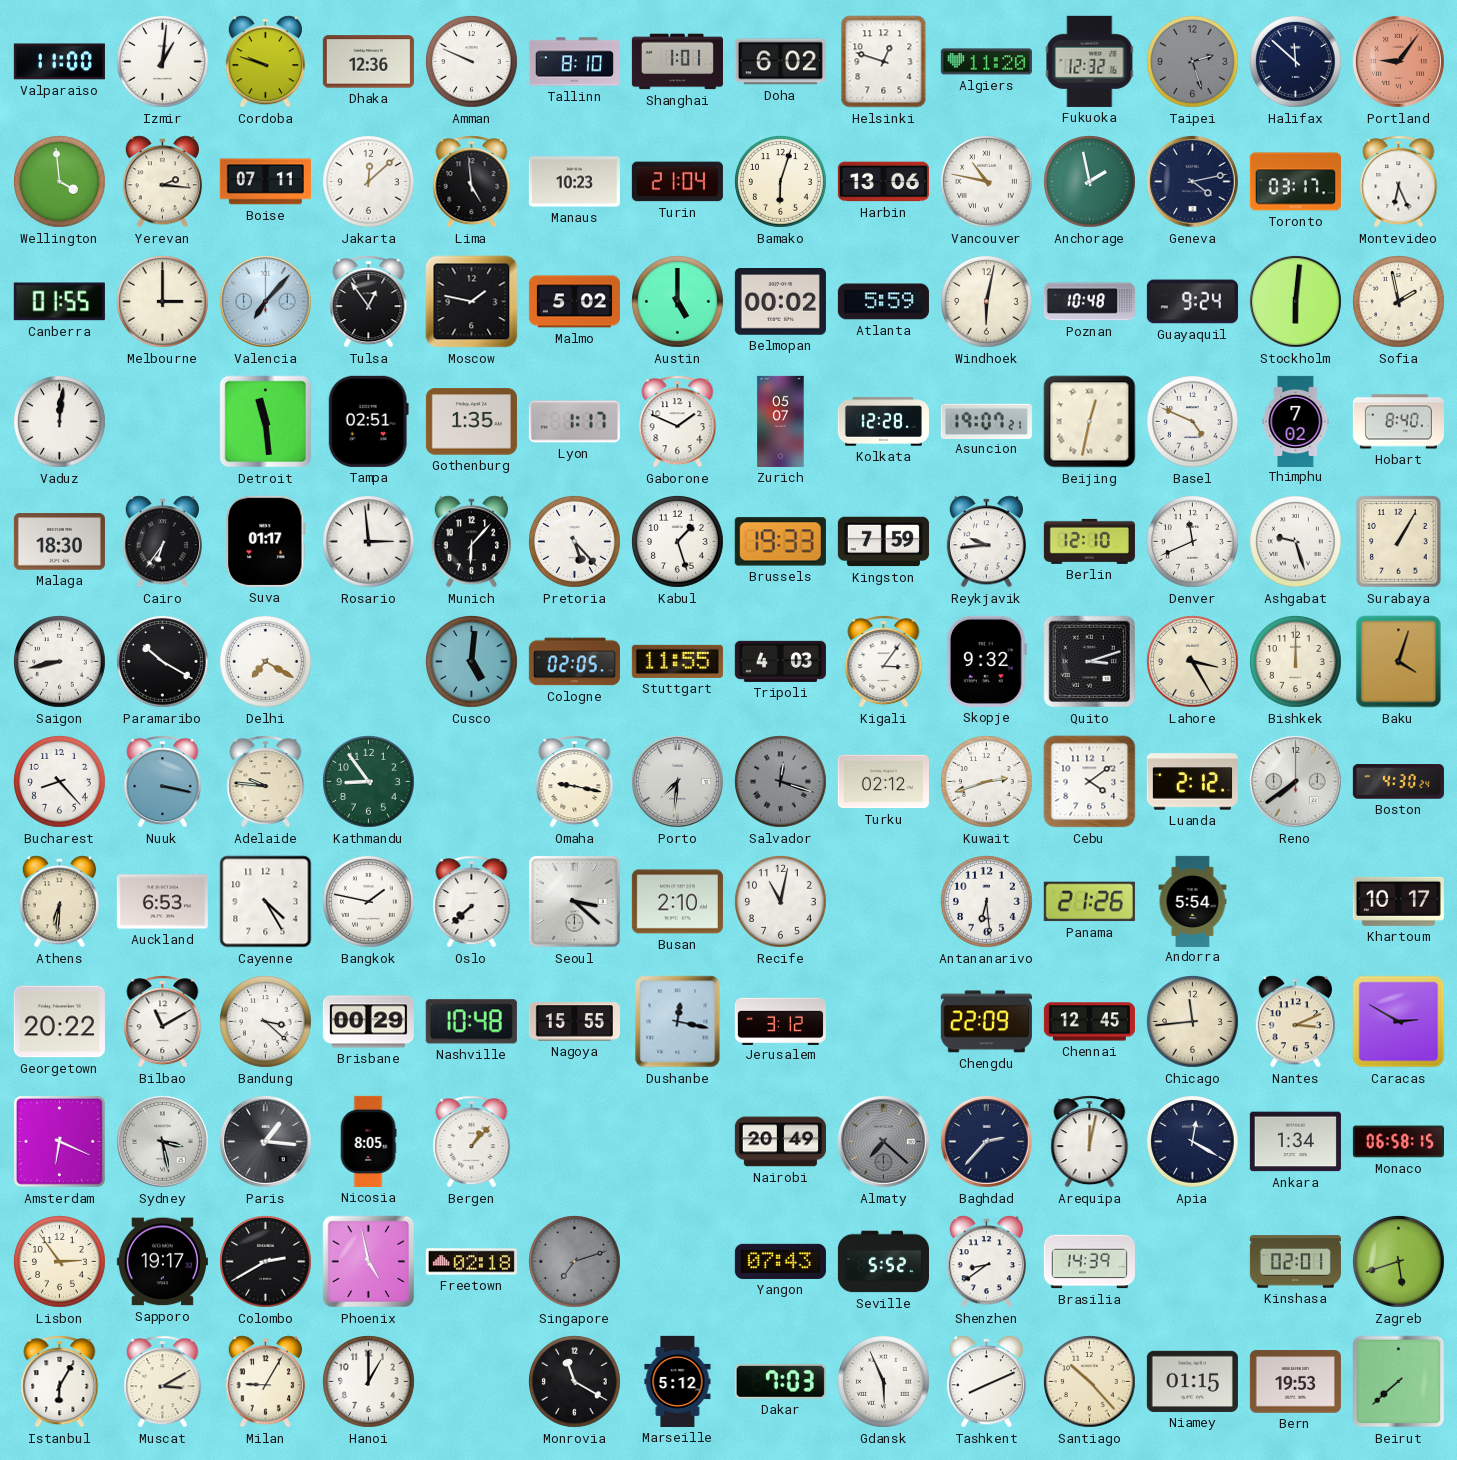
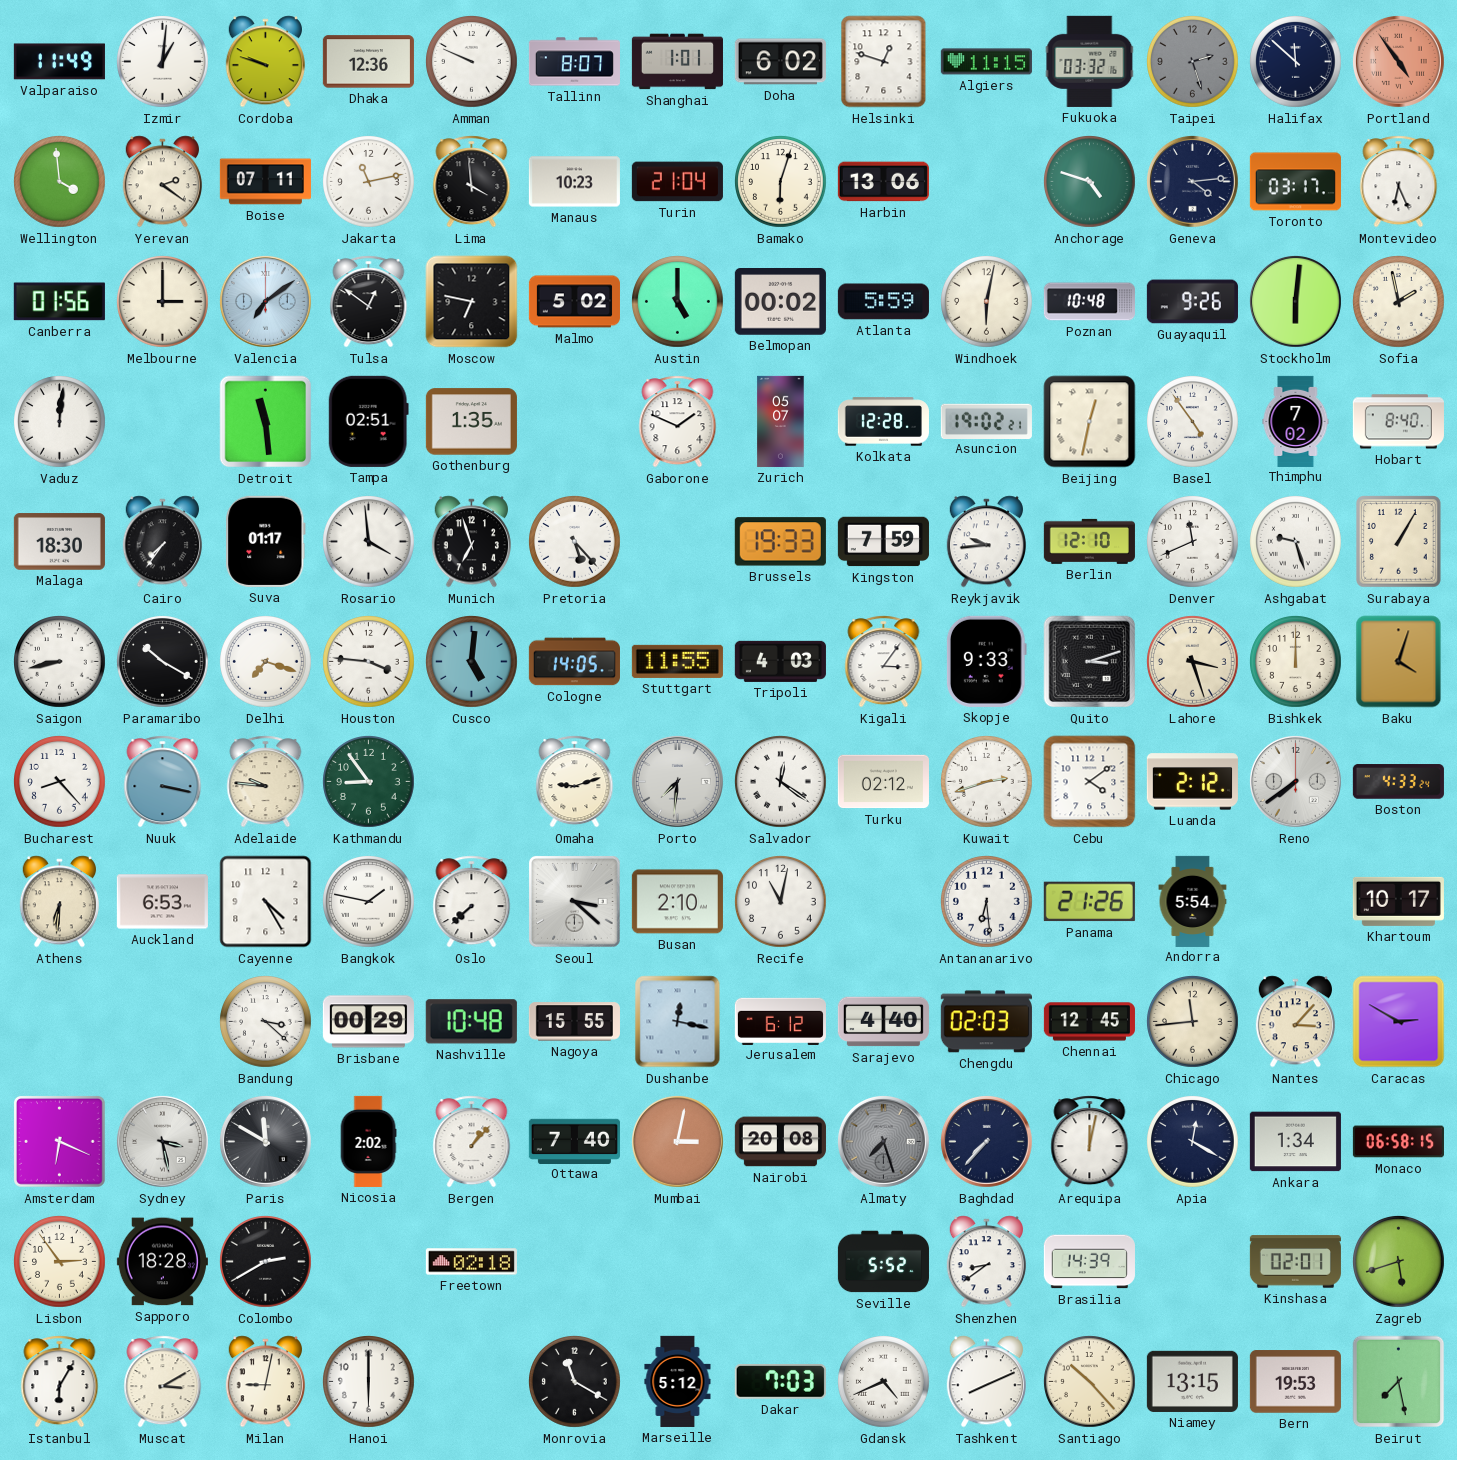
Valparaiso: 11:00 -> 11:49 (59, 62)
Tallinn: 8:10 -> 8:07 (574, 62)
Algiers: 11:20 -> 11:15 (986, 62)
Fukuoka: 12:32 -> 03:32 (1090, 61)
Portland: 9:06 -> 4:54 (1399, 62)
Yerevan: 2:16 -> 2:21 (162, 182)
Jakarta: 12:08 -> 11:13 (369, 182)
Lima: 4:59 -> 3:59 (472, 182)
Vancouver: 10:47 -> none (987, 182)
Anchorage: 1:58 -> 4:48 (1090, 182)
Geneva: 4:13 -> 4:14 (1193, 182)
Canberra: 01:55 -> 01:56 (59, 302)
Valencia: 7:07 -> 7:09 (266, 302)
Tulsa: 12:54 -> 12:51 (369, 302)
Moscow: 1:47 -> 6:47 (472, 302)
Guayaquil: 9:24 -> 9:26 (1192, 302)
Lyon: 1:17 -> none (574, 422)
Asuncion: 19:07 -> 19:02 (986, 421)
Basel: 4:49 -> 4:54 (1193, 422)
Cairo: 6:36 -> 7:36 (162, 542)
Rosario: 2:59 -> 3:59 (369, 542)
Munich: 6:07 -> 6:57 (471, 542)
Kabul: 1:27 -> none (678, 542)
Delhi: 7:20 -> 7:18 (266, 662)
Houston: none -> 3:46 (369, 662)
Cologne: 02:05 -> 14:05 (574, 662)
Skopje: 9:32 -> 9:33 (986, 661)
Lahore: 3:25 -> 3:27 (1193, 662)
Omaha: 9:17 -> 9:12 (575, 782)
Salvador: 12:18 -> 12:21 (781, 782)
Salvador dial: grey -> white (781, 782)
Boston: 4:30 -> 4:33 (1398, 782)
Georgetown: 20:22 -> none (59, 1022)
Bilbao: 11:10 -> none (163, 1022)
Jerusalem: 3:12 -> 6:12 (780, 1021)
Sarajevo: none -> 4:40 (883, 1022)
Chengdu: 22:09 -> 02:03 (986, 1022)
Nantes: 3:11 -> 3:07 (1295, 1022)
Paris: 1:16 -> 11:50 (266, 1142)
Nicosia: 8:05 -> 2:02 (368, 1141)
Ottawa: none -> 7:40 (574, 1141)
Mumbai: none -> 3:02 (678, 1142)
Nairobi: 20:49 -> 20:08 (780, 1142)
Almaty: 7:22 -> 7:27 (884, 1142)
Baghdad: 2:37 -> 7:37 (987, 1142)
Sapporo: 19:17 -> 18:28 (162, 1262)
Phoenix: 4:58 -> none (369, 1262)
Singapore: 7:12 -> none (575, 1262)
Yangon: 07:43 -> none (780, 1261)
Milan: 9:05 -> 9:02 (265, 1382)
Hanoi: 1:00 -> 6:00 (369, 1382)
Gdansk: 5:56 -> 4:41 (884, 1382)
Niamey: 01:15 -> 13:15 (1192, 1381)
Beirut: 7:38 -> 7:28 (1399, 1382)
